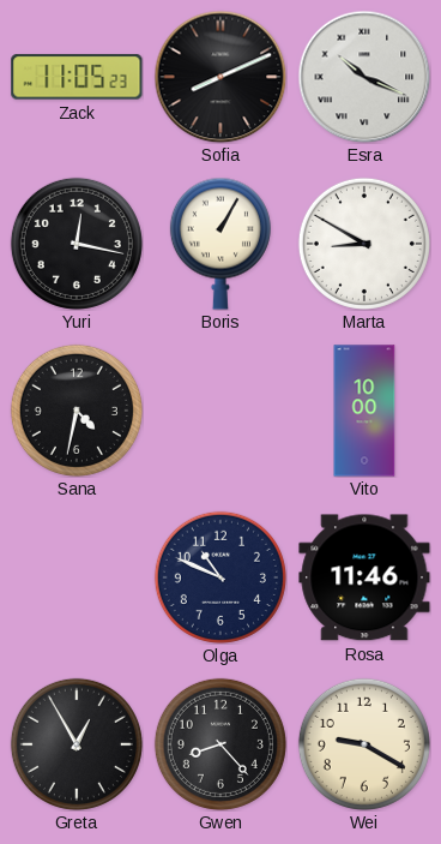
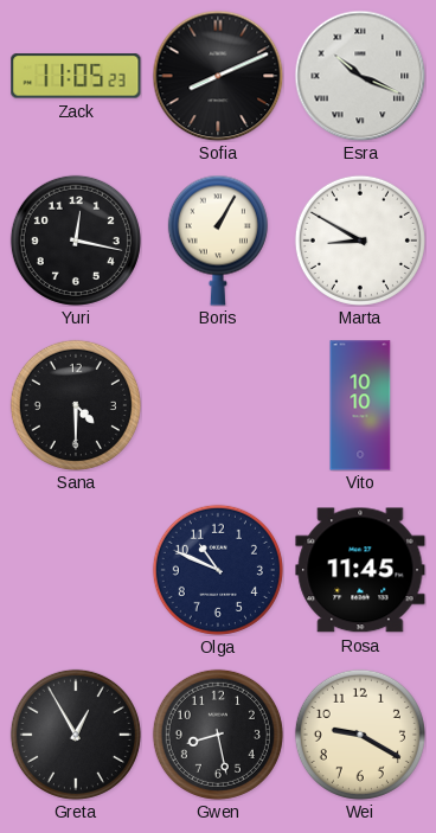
Sana: 4:32 -> 4:30 (76, 405)
Vito: 10:00 -> 10:10 (360, 405)
Rosa: 11:46 -> 11:45 (360, 570)
Gwen: 8:23 -> 8:28 (218, 735)
